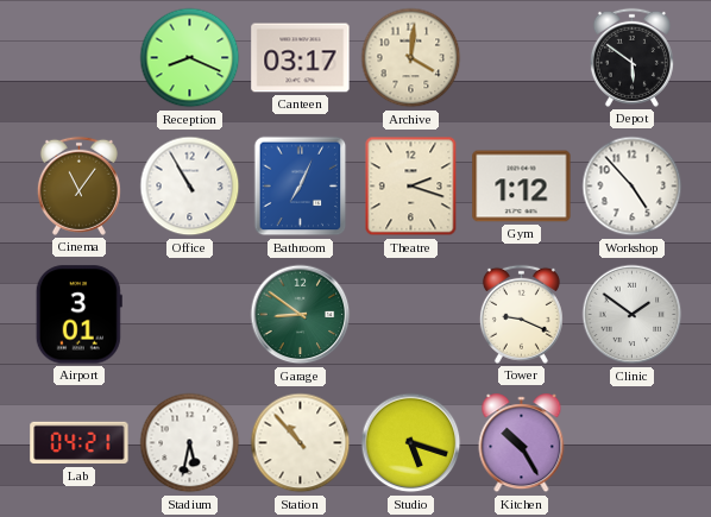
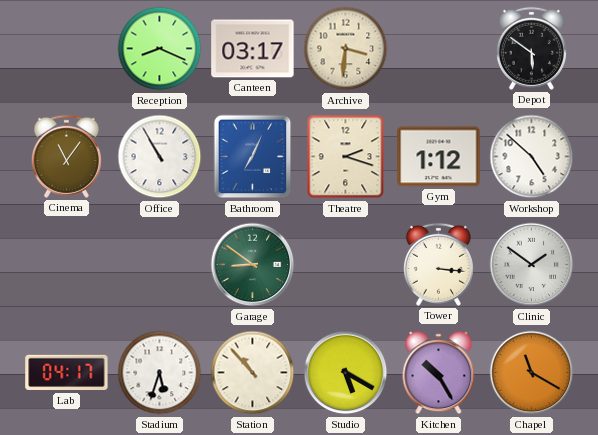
Archive: 4:01 -> 3:31 (346, 49)
Workshop: 4:53 -> 4:52 (532, 157)
Airport: 3:01 -> none (78, 315)
Tower: 9:19 -> 3:16 (438, 264)
Lab: 04:21 -> 04:17 (67, 373)
Stadium: 5:32 -> 5:33 (160, 373)
Studio: 5:18 -> 5:20 (346, 373)
Chapel: none -> 11:20 (532, 373)
